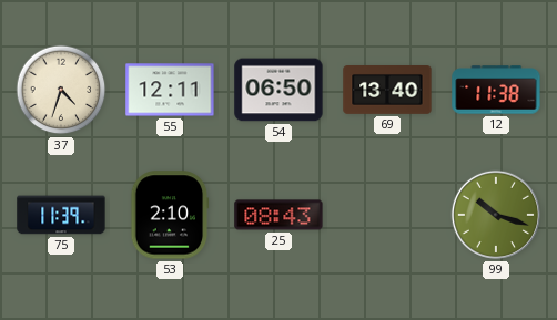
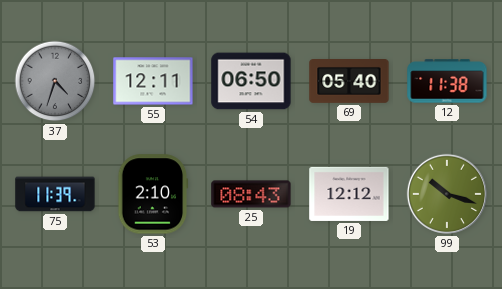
37 dial: cream -> grey (55, 81)
69: 13:40 -> 05:40 (349, 82)
19: none -> 12:12 (349, 194)
